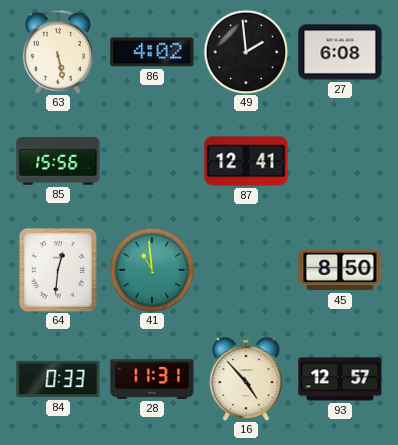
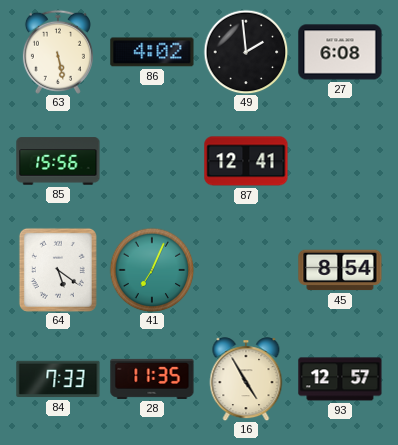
64: 12:31 -> 5:21 (58, 270)
41: 10:59 -> 7:04 (152, 270)
45: 8:50 -> 8:54 (340, 270)
84: 0:33 -> 7:33 (58, 379)
28: 11:31 -> 11:35 (152, 379)
16: 4:53 -> 4:55 (246, 379)
